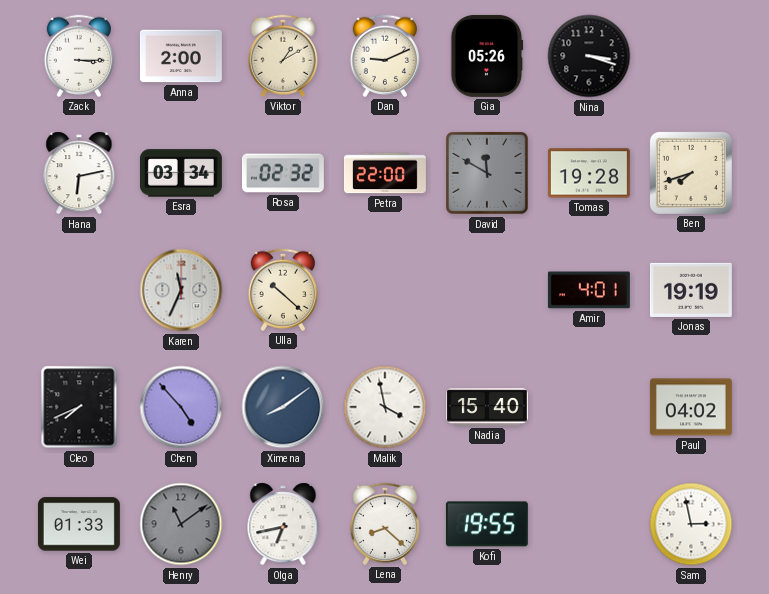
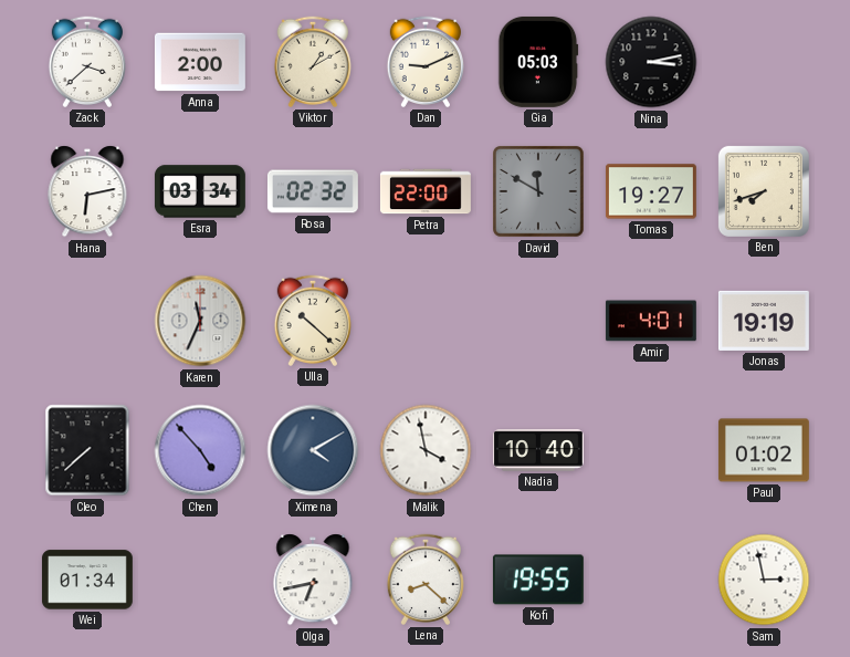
Zack: 3:15 -> 3:38 (86, 62)
Gia: 05:26 -> 05:03 (538, 62)
Nina: 3:18 -> 3:13 (651, 62)
Tomas: 19:28 -> 19:27 (651, 191)
Cleo: 7:41 -> 7:38 (87, 450)
Ximena: 8:09 -> 4:10 (313, 450)
Nadia: 15:40 -> 10:40 (538, 450)
Paul: 04:02 -> 01:02 (764, 450)
Wei: 01:33 -> 01:34 (87, 580)
Henry: 11:09 -> none (181, 524)
